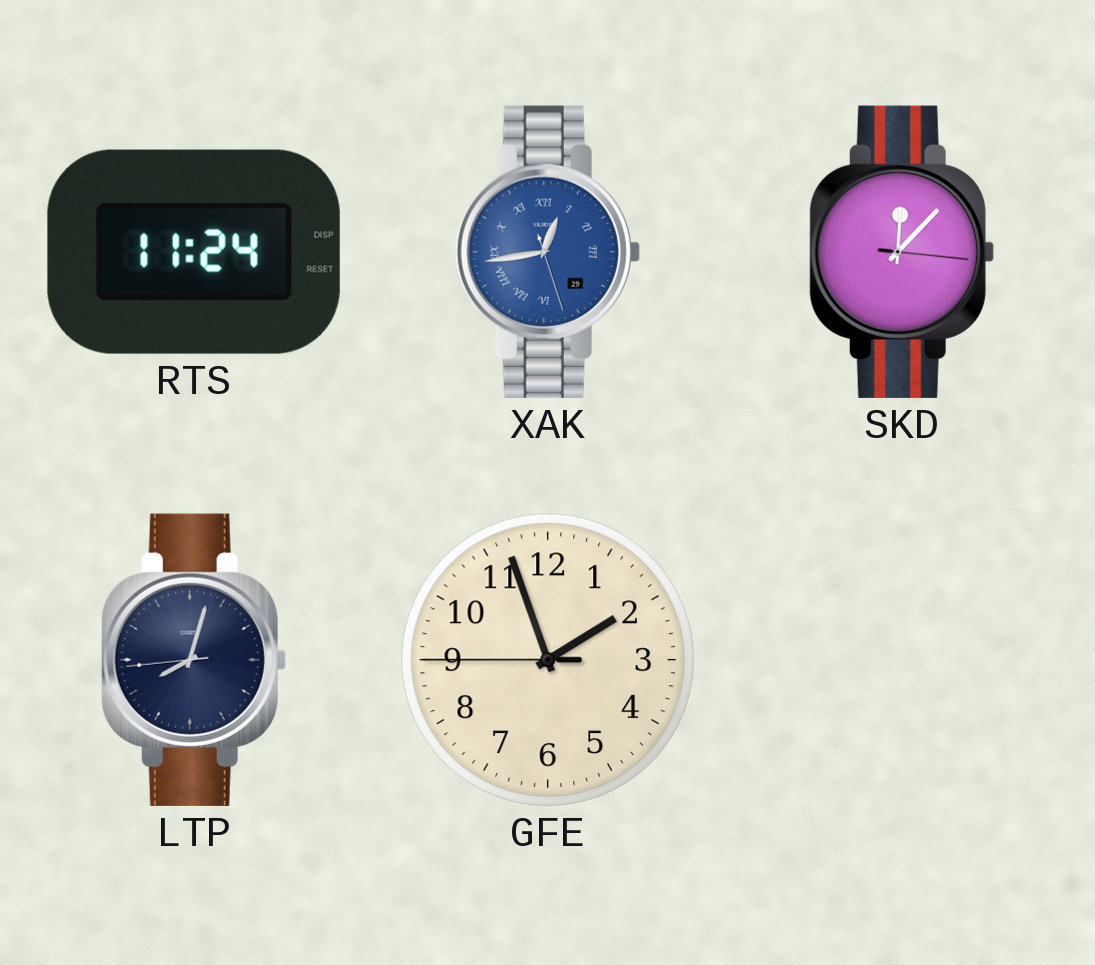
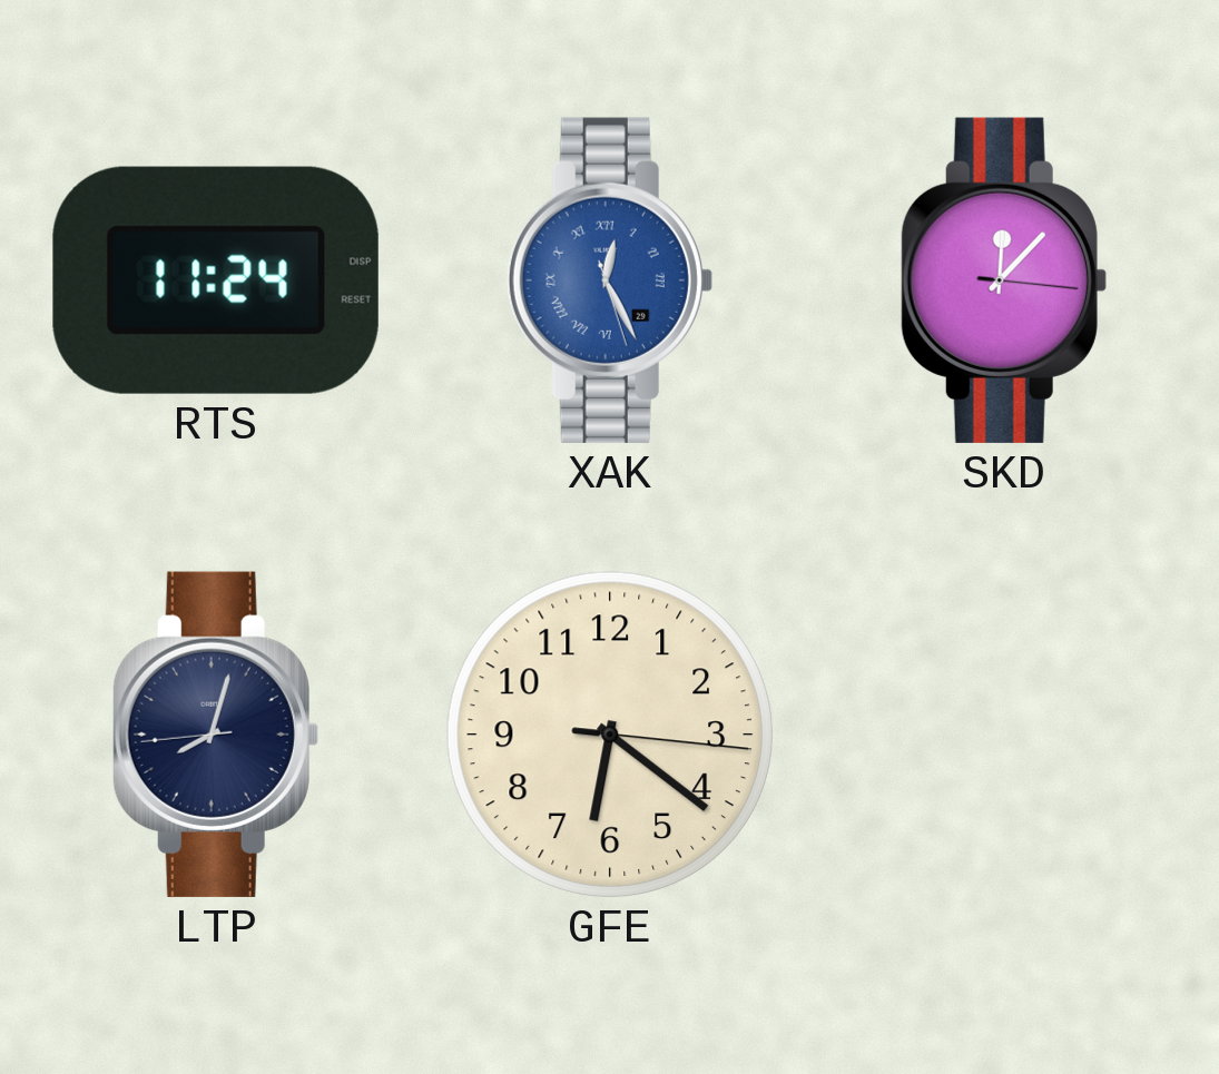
XAK: 12:43 -> 12:25 (610, 280)
GFE: 1:56 -> 6:21 (610, 735)
